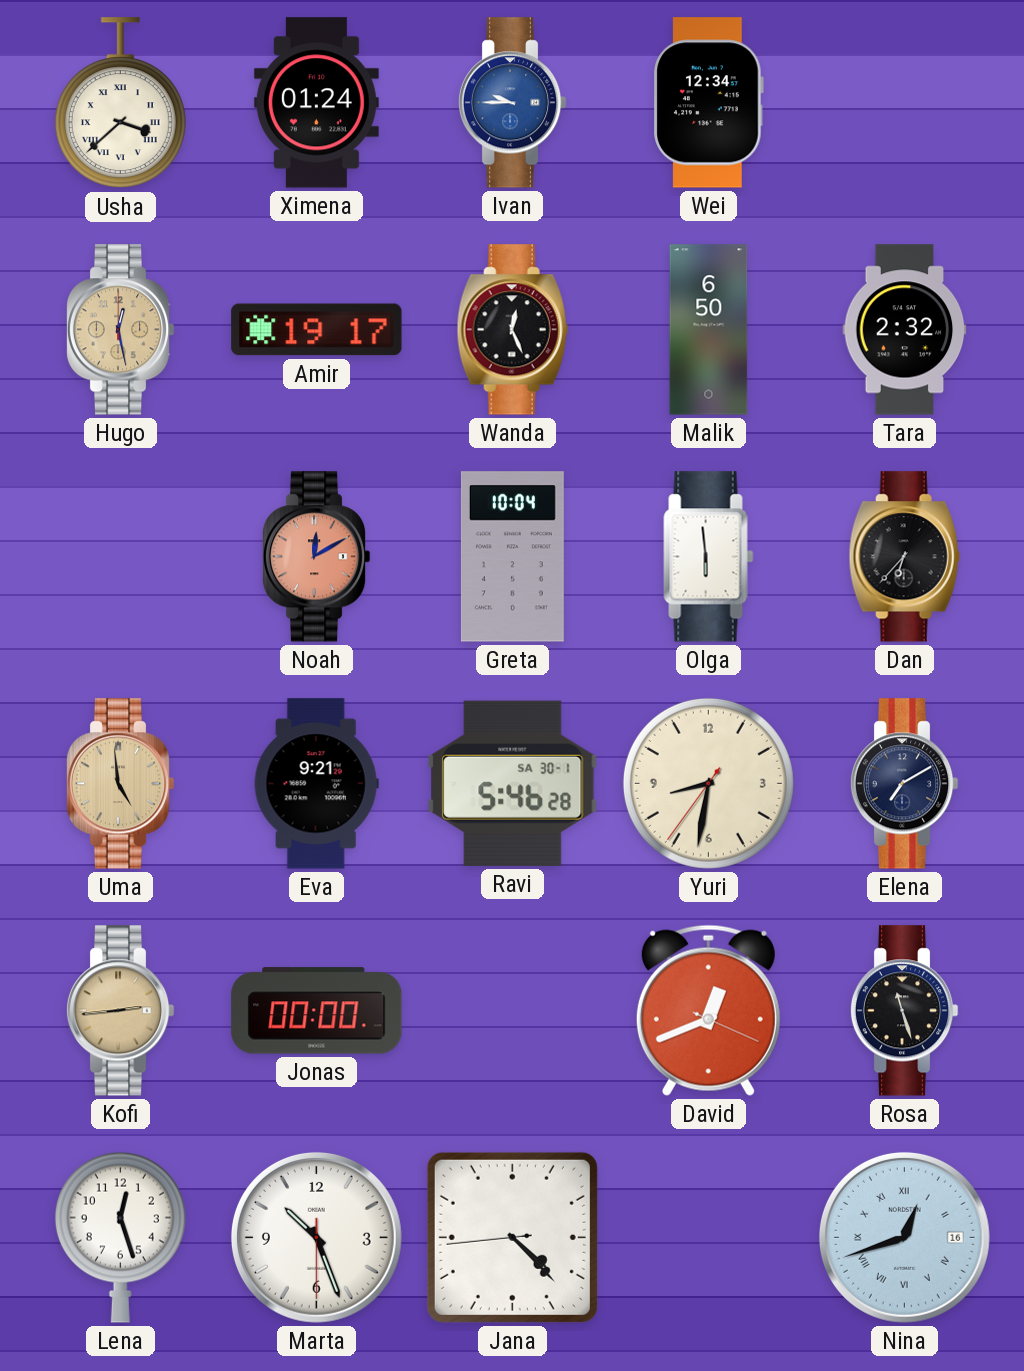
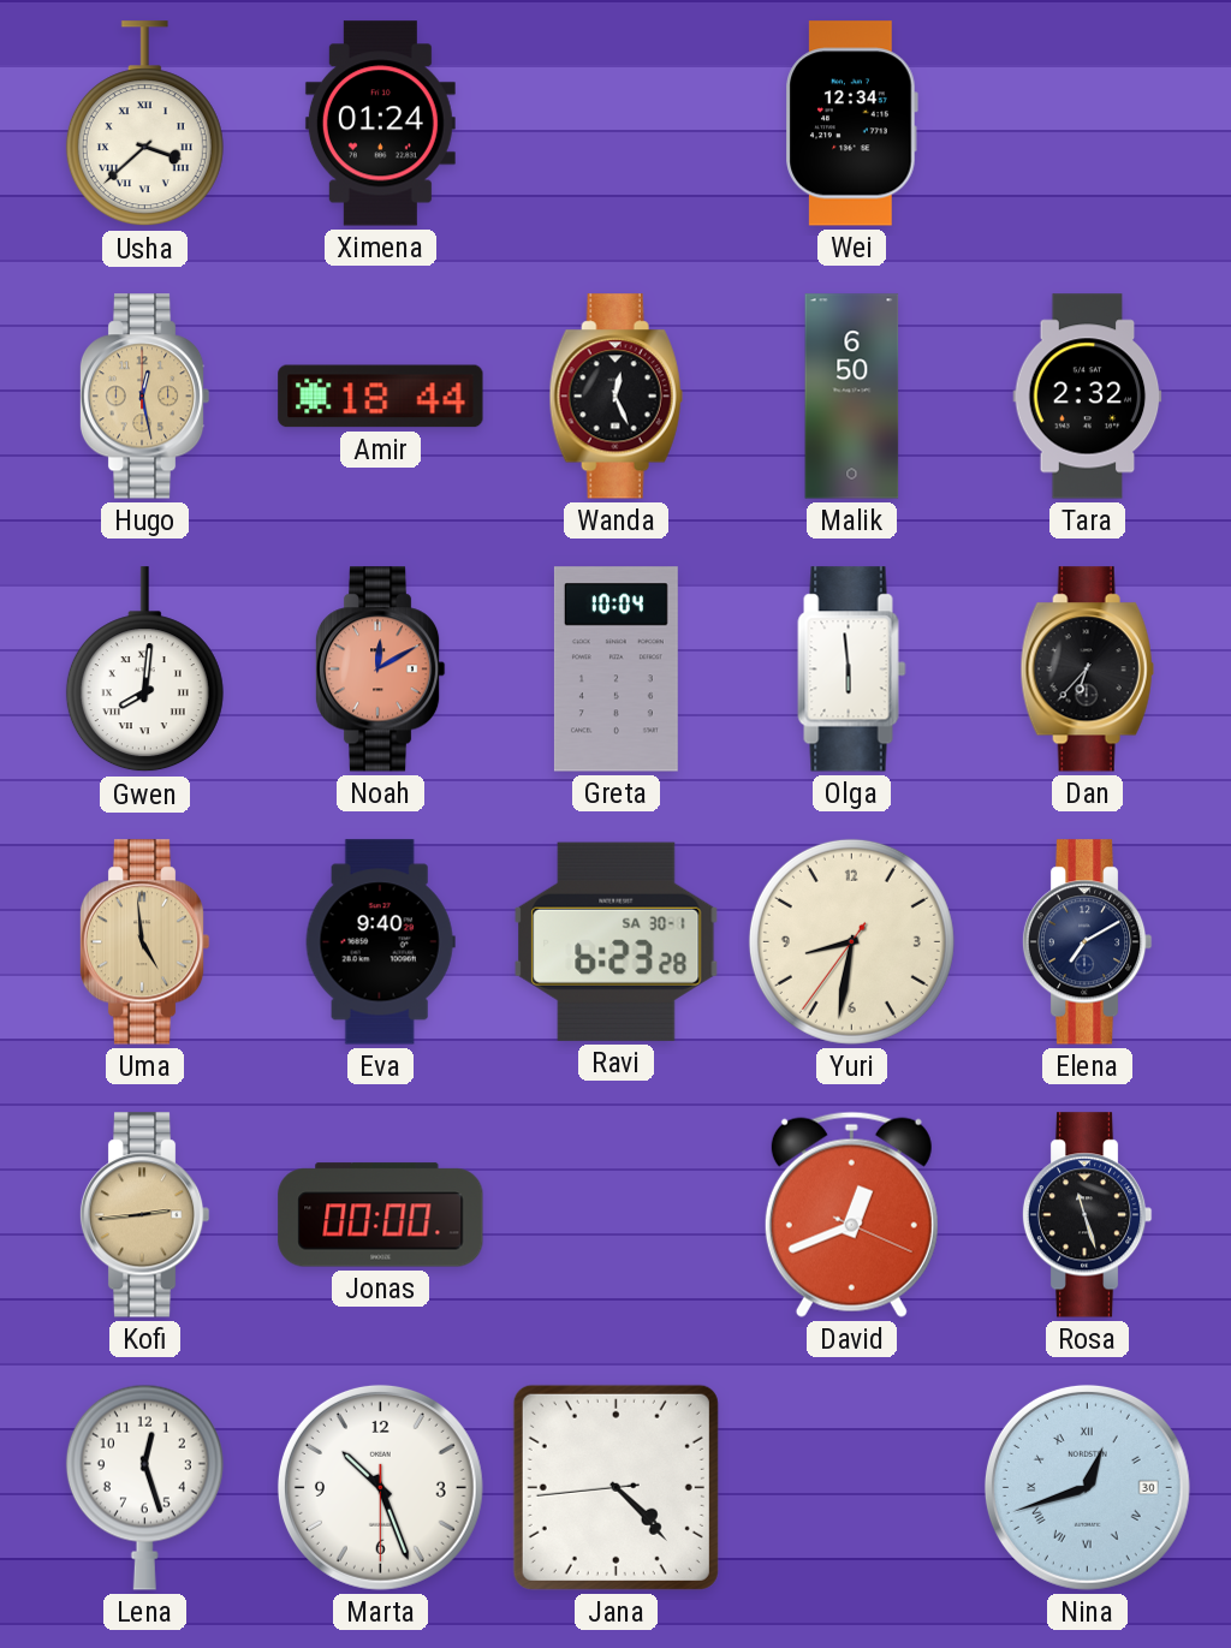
Ivan: 9:45 -> none (512, 103)
Amir: 19:17 -> 18:44 (381, 397)
Gwen: none -> 8:01 (144, 670)
Eva: 9:21 -> 9:40 (380, 942)
Ravi: 5:46 -> 6:23 (617, 941)
Nina date: 16 -> 30 (1087, 1487)
